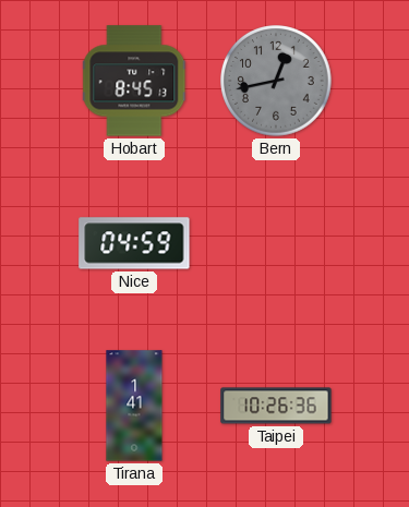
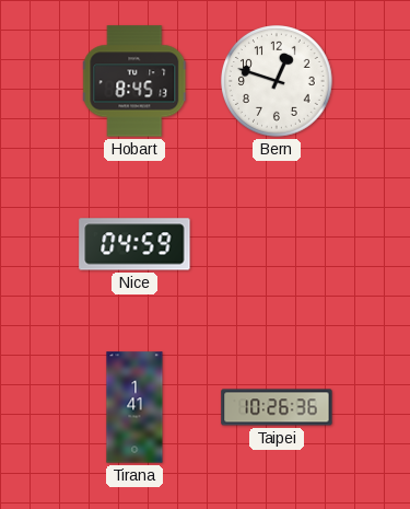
Bern: 12:43 -> 12:48 (278, 82)
Bern dial: grey -> white (278, 82)
